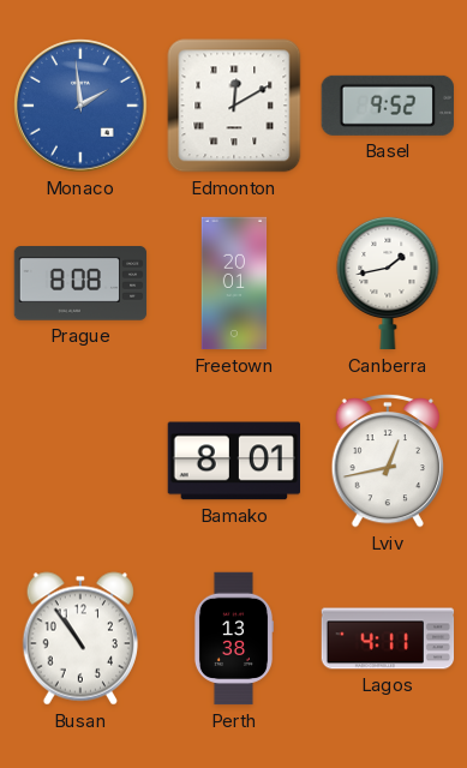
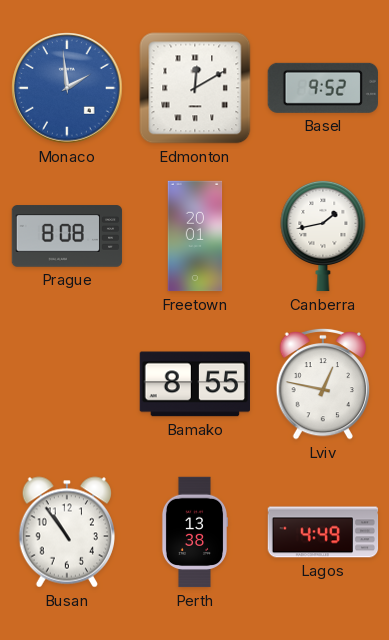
Bamako: 8:01 -> 8:55 (194, 384)
Lviv: 12:43 -> 12:47 (323, 384)
Lagos: 4:11 -> 4:49 (323, 532)
